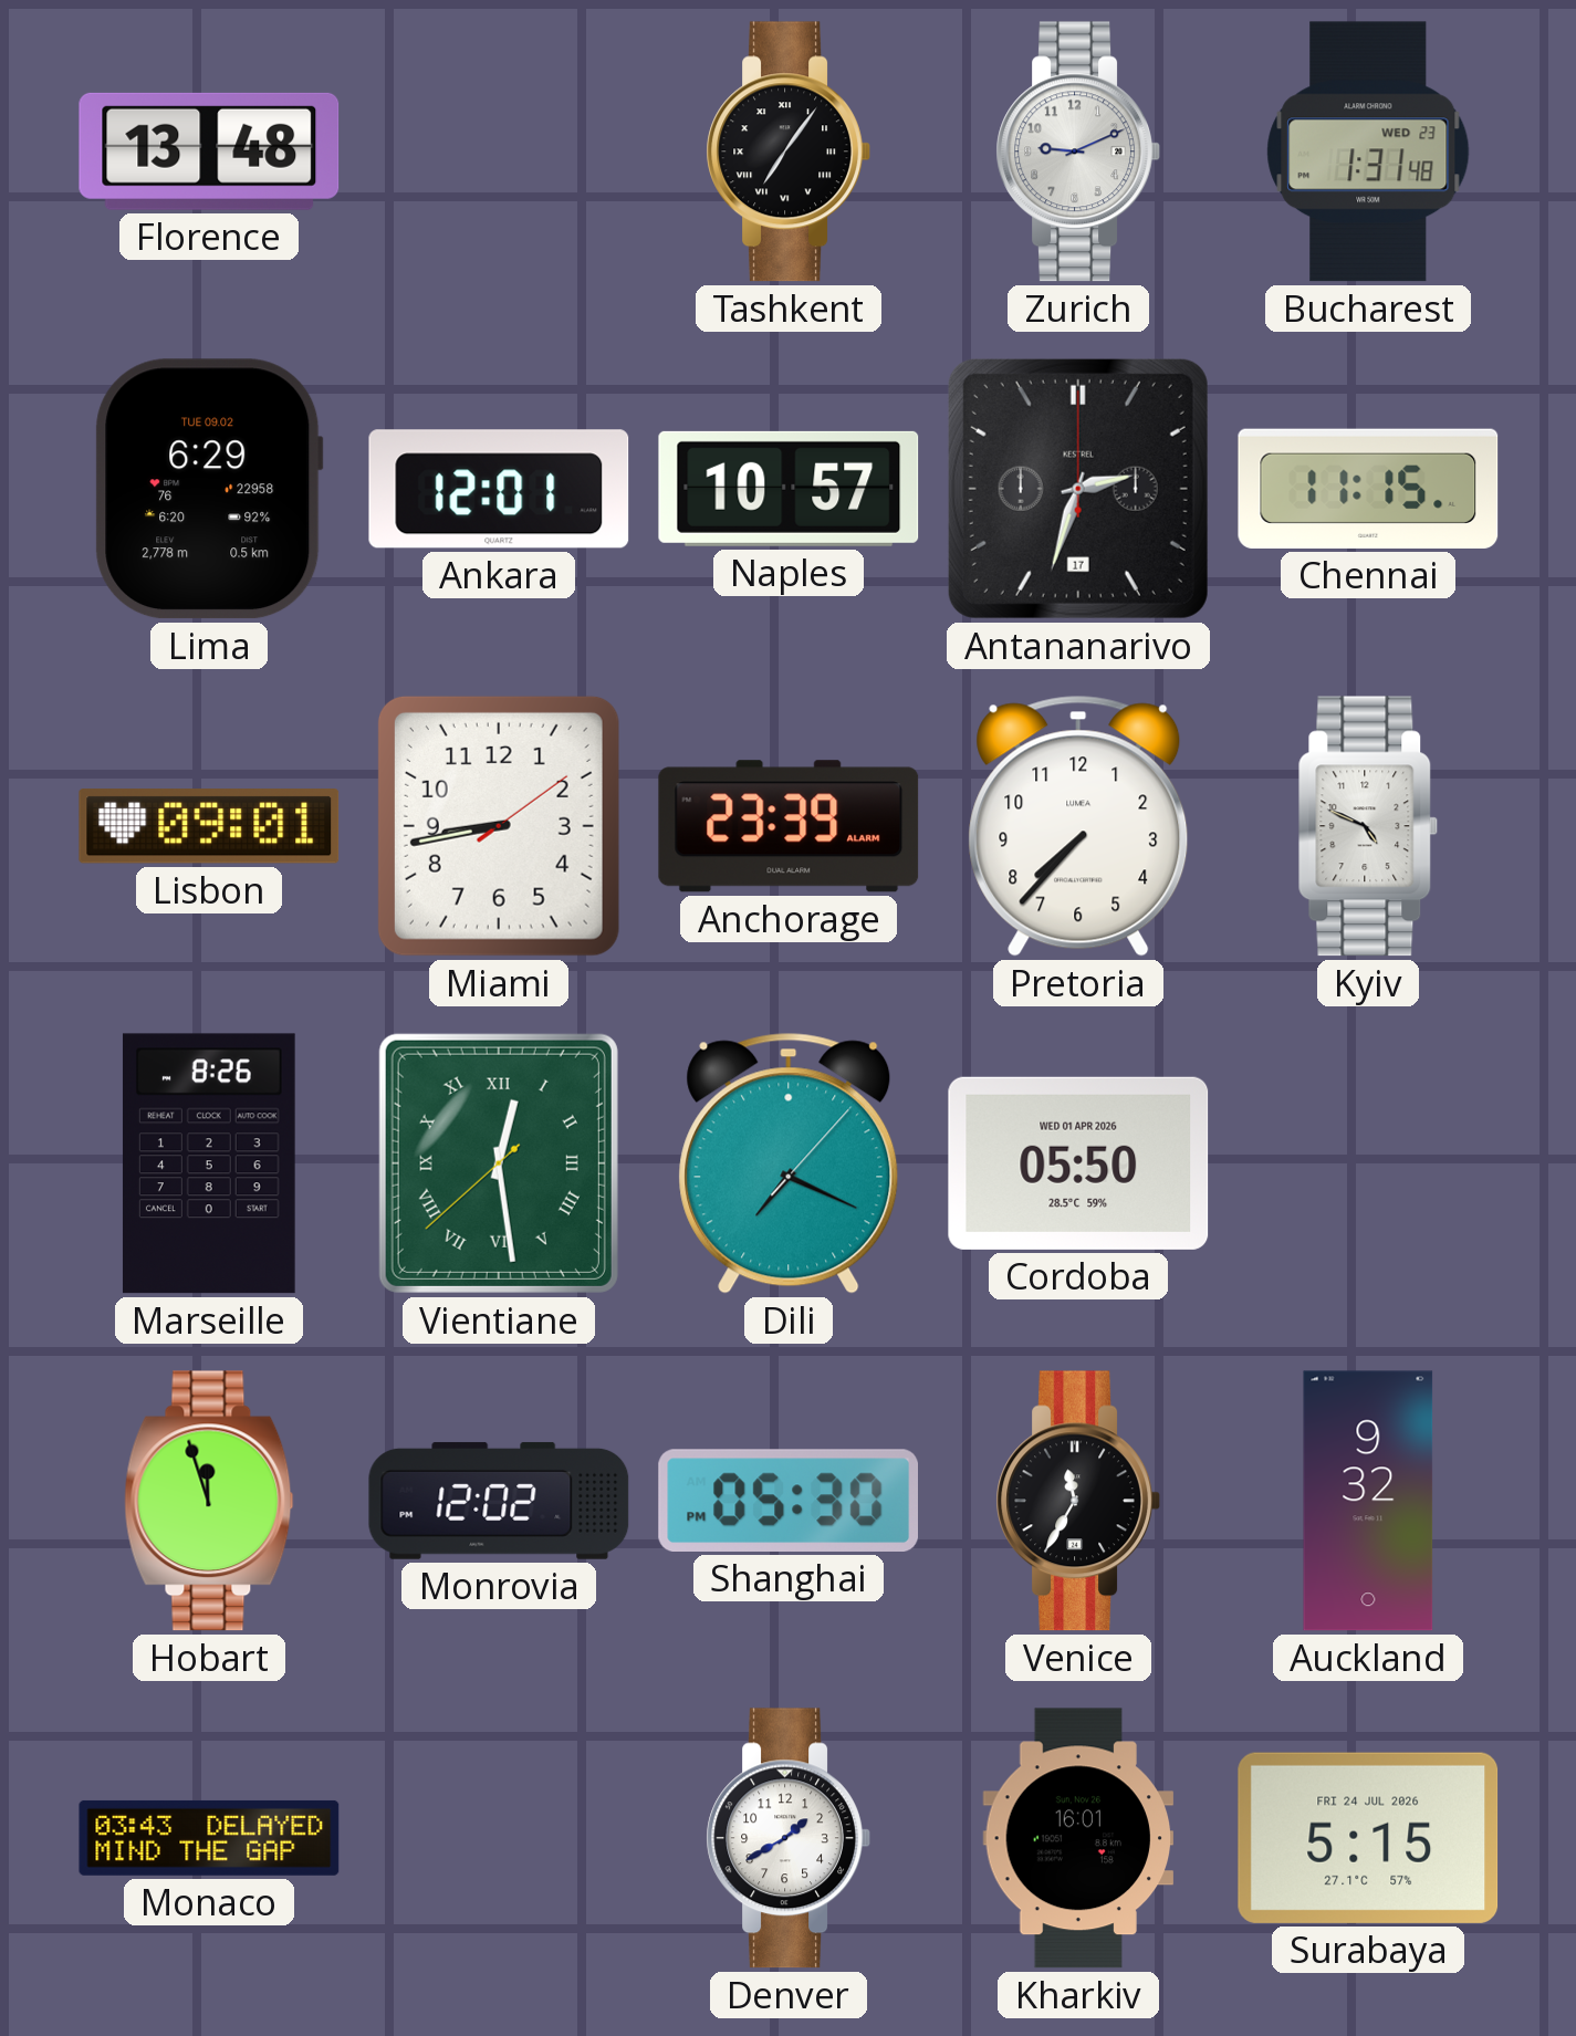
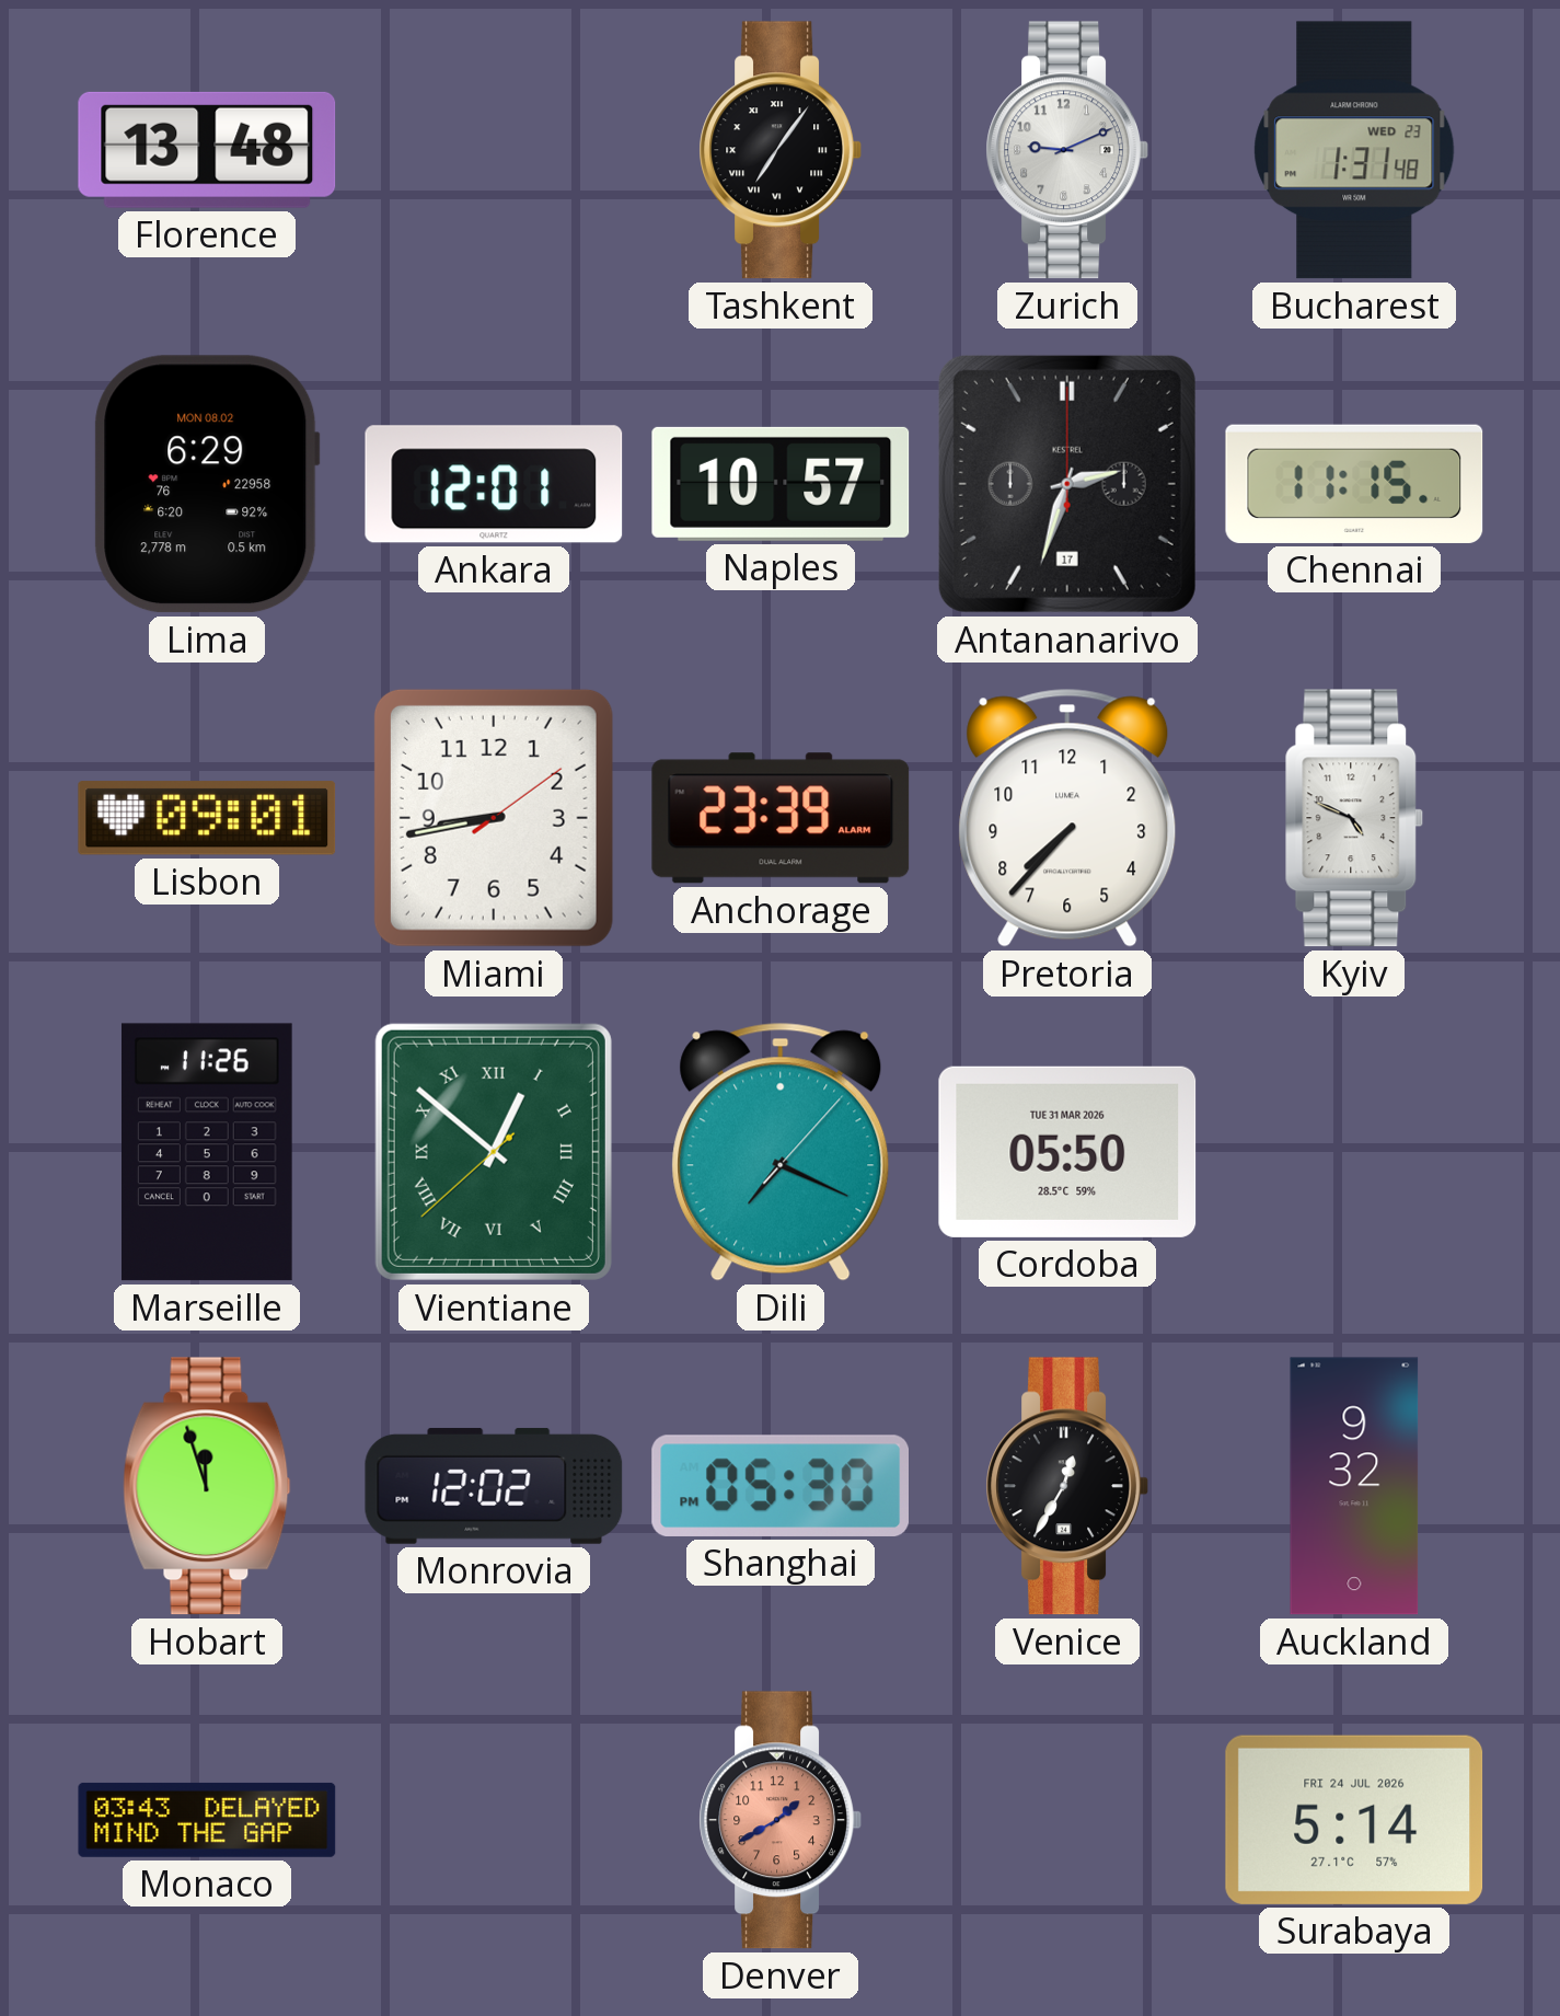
Lima date: TUE 09.02 -> MON 08.02 (207, 484)
Marseille: 8:26 -> 11:26 (207, 1152)
Vientiane: 12:28 -> 12:51 (494, 1152)
Cordoba date: WED 01 APR 2026 -> TUE 31 MAR 2026 (1067, 1152)
Venice: 11:35 -> 12:35 (1067, 1486)
Denver dial: white -> salmon (781, 1820)
Kharkiv: 16:01 -> none (1078, 1838)
Surabaya: 5:15 -> 5:14 (1354, 1820)
